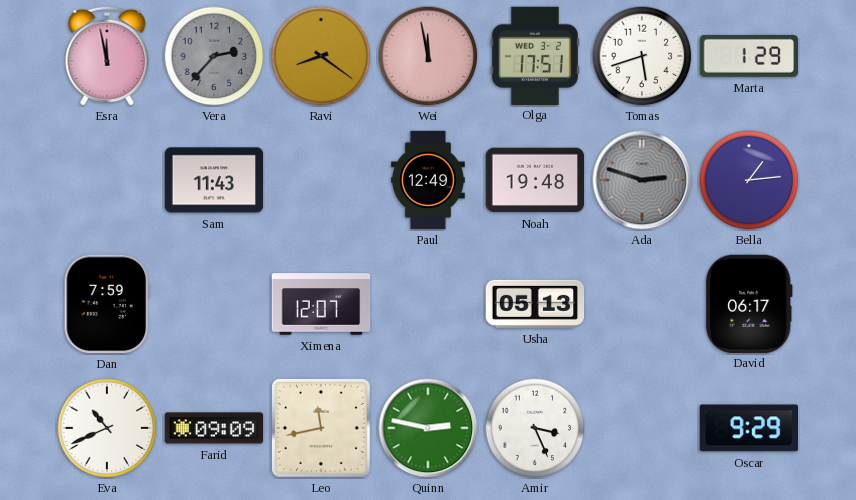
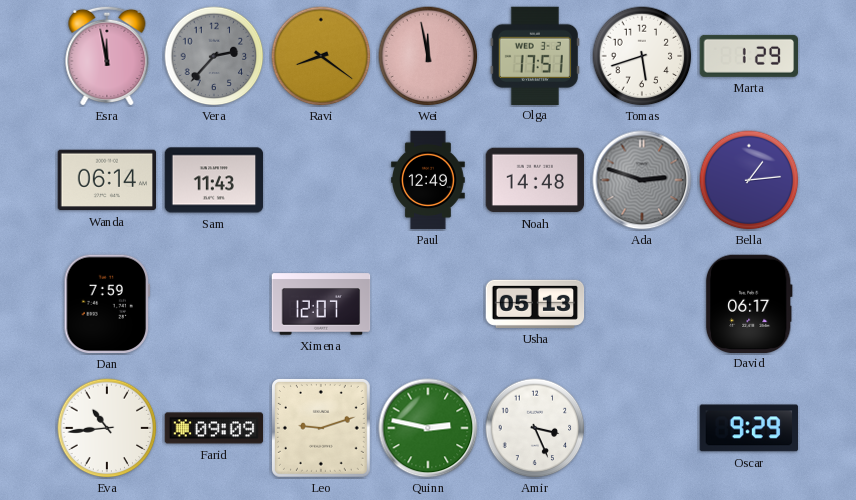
Wanda: none -> 06:14 (107, 180)
Noah: 19:48 -> 14:48 (535, 180)
Eva: 10:41 -> 10:44 (107, 428)
Leo: 11:43 -> 9:12 (321, 428)
